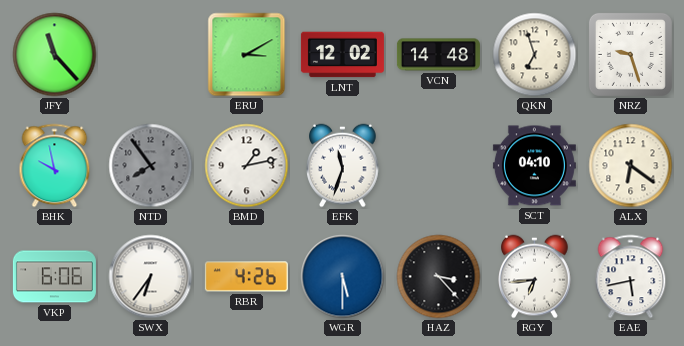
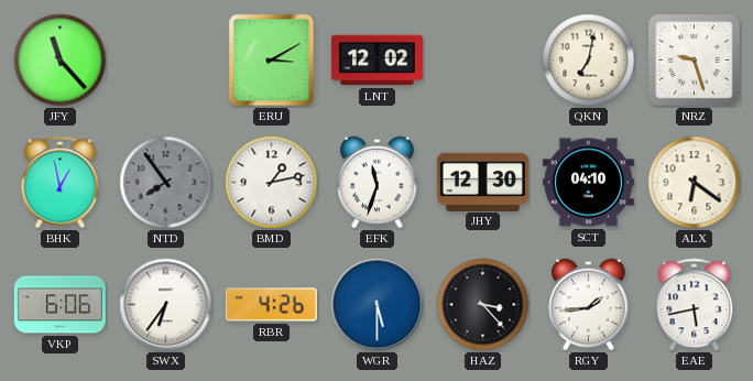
VCN: 14:48 -> none (438, 55)
QKN: 6:57 -> 7:02 (589, 61)
BHK: 9:58 -> 12:58 (61, 183)
JHY: none -> 12:30 (482, 182)
RGY: 6:44 -> 1:44 (589, 305)
